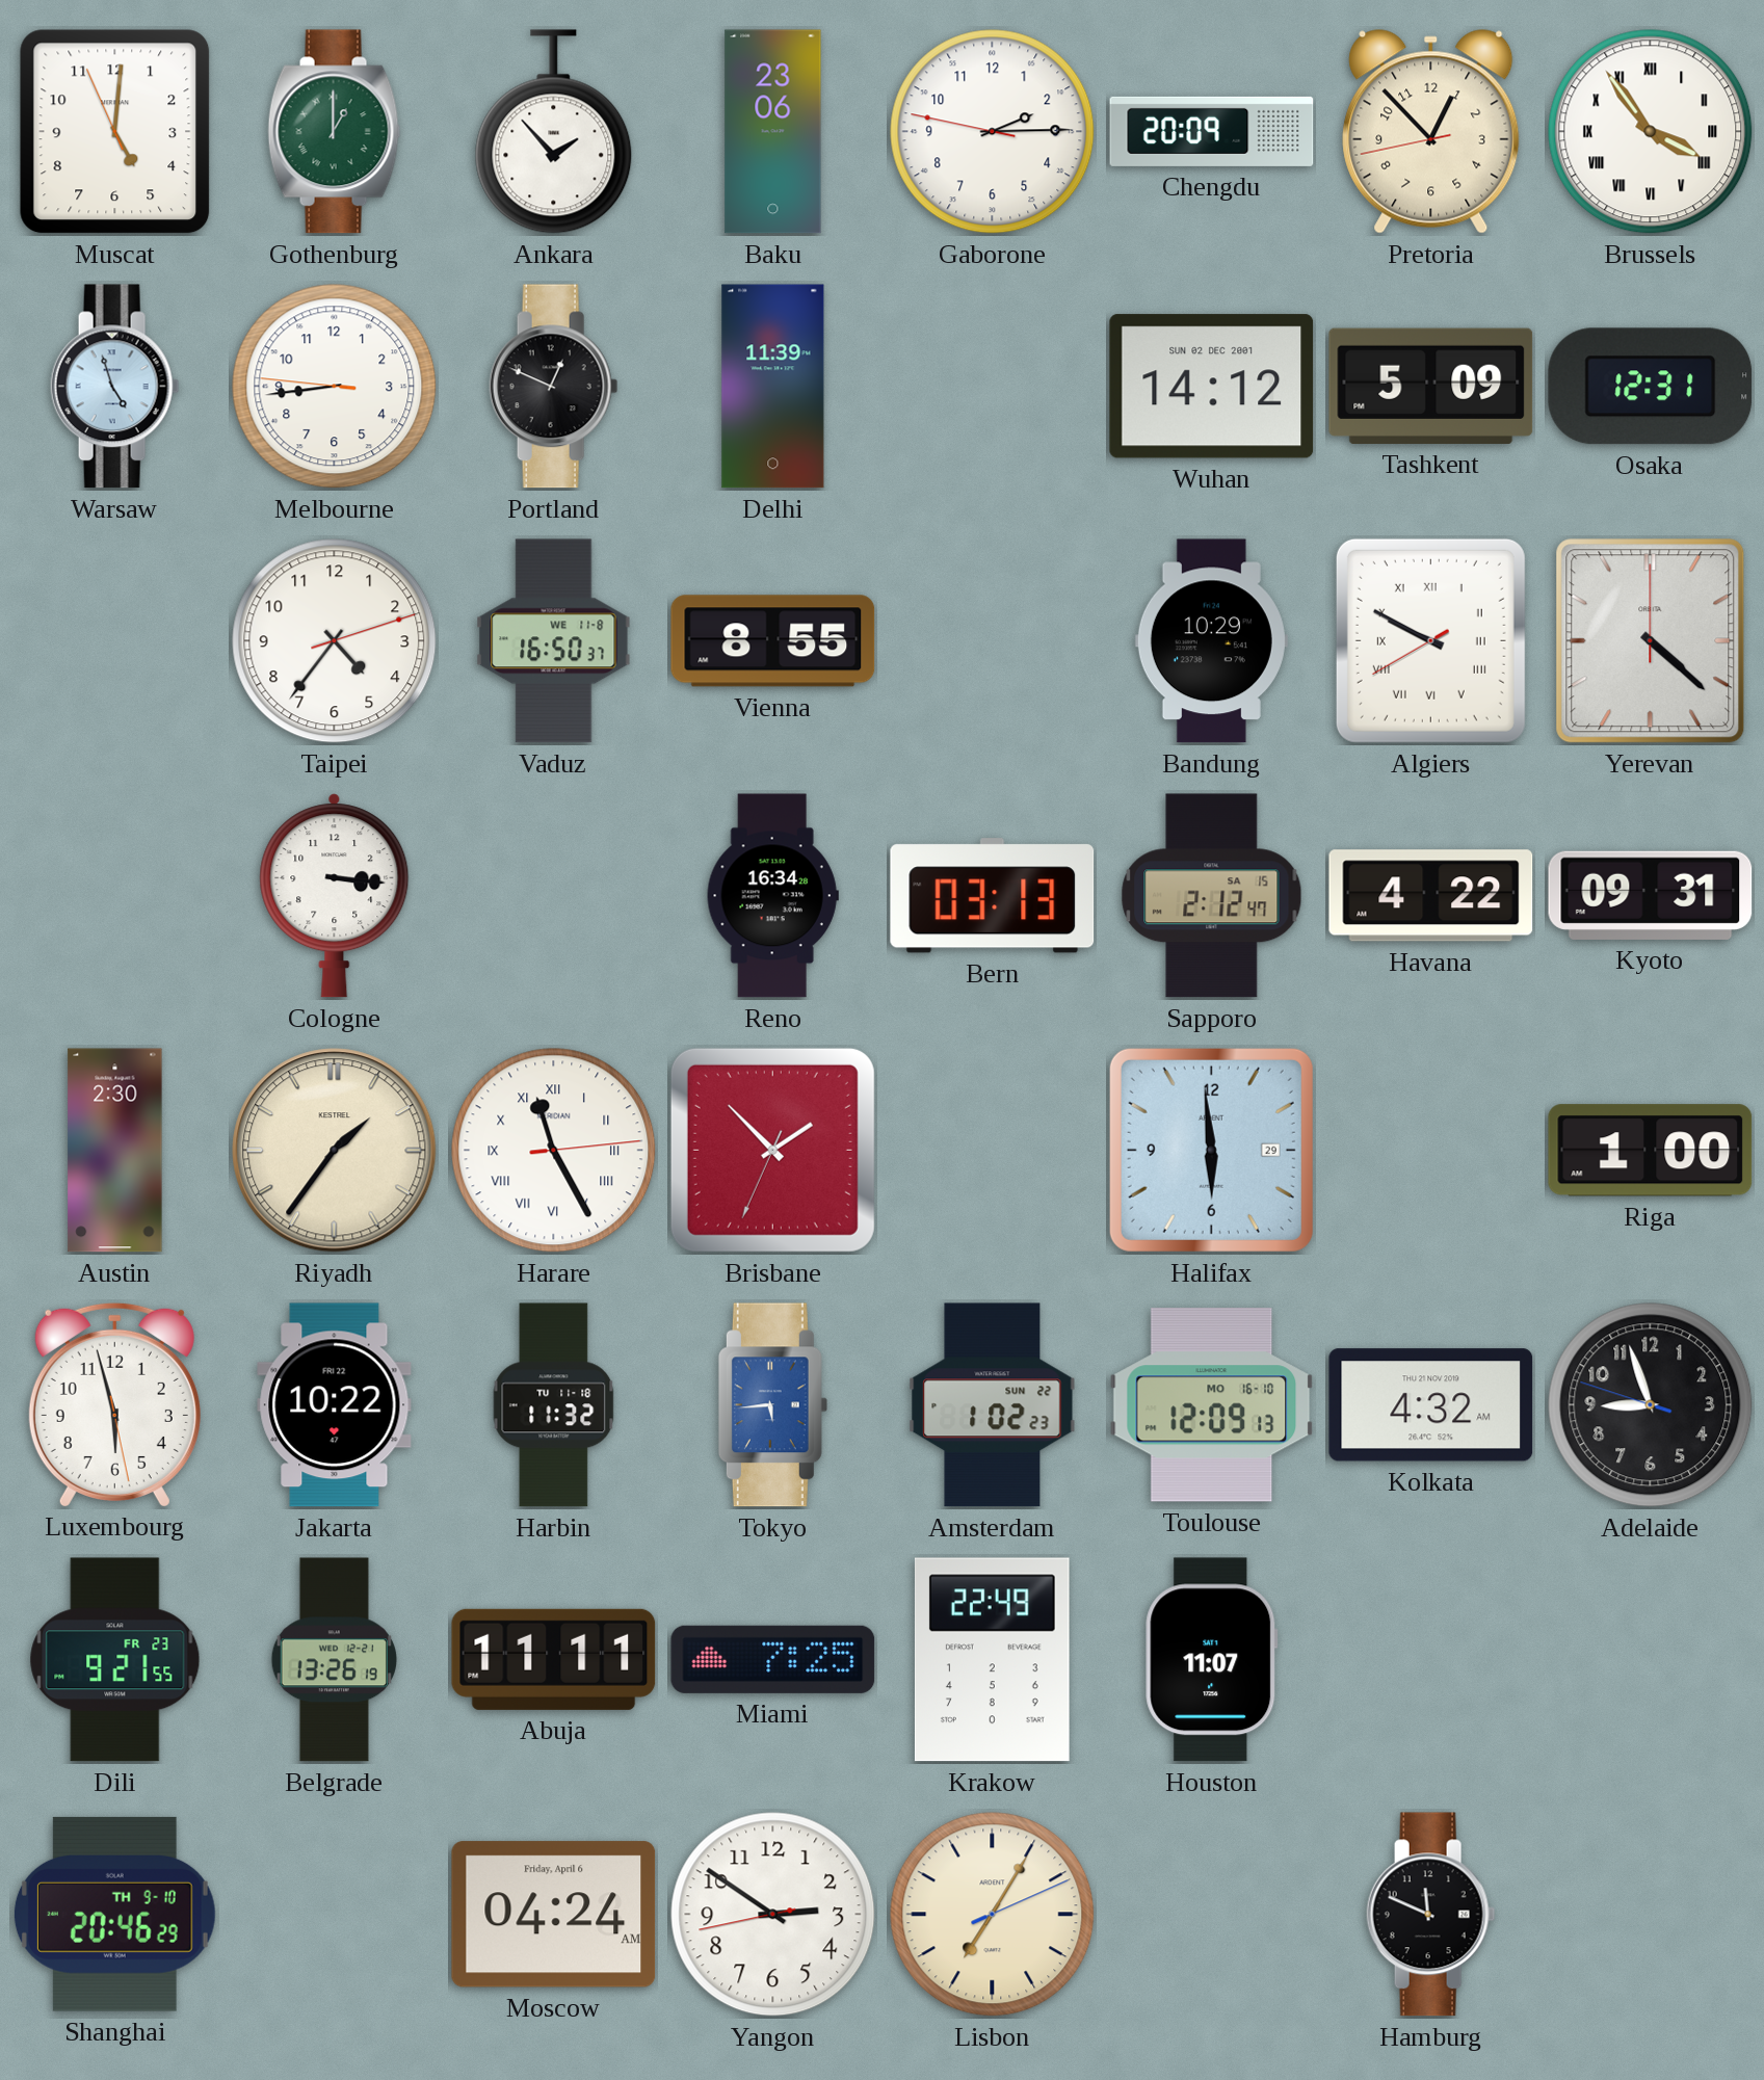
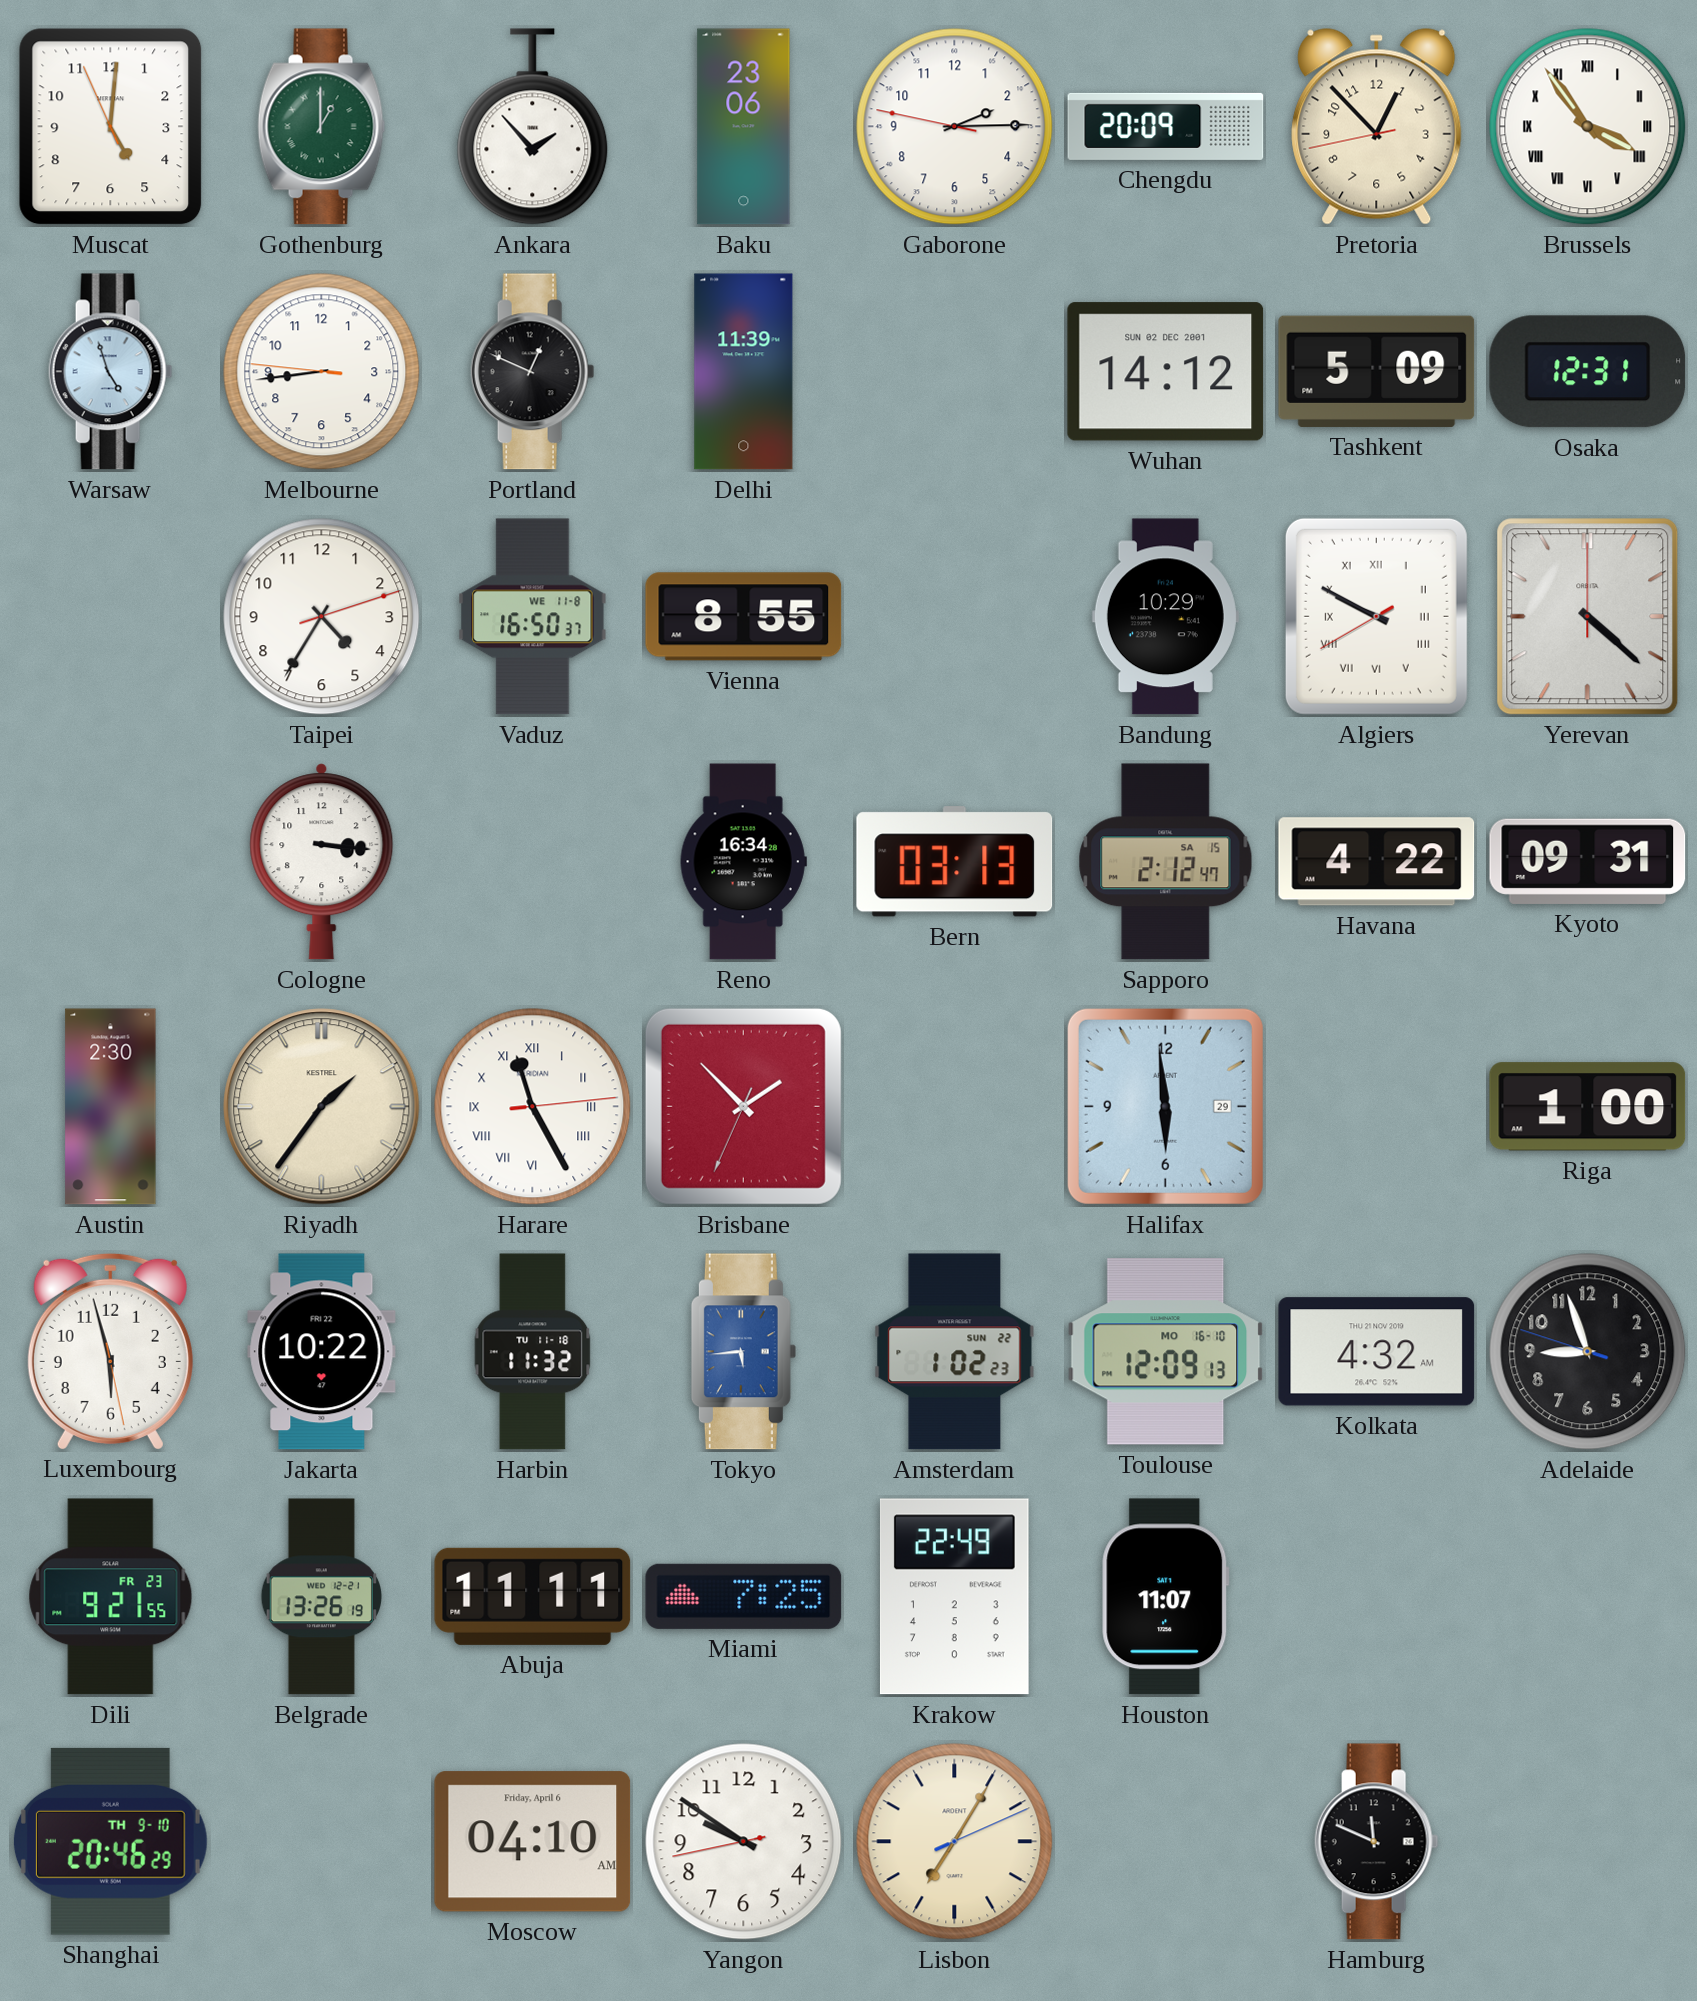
Taipei: 4:36 -> 4:35 (322, 617)
Moscow: 04:24 -> 04:10 (533, 1842)
Yangon: 2:50 -> 9:50 (744, 1842)
